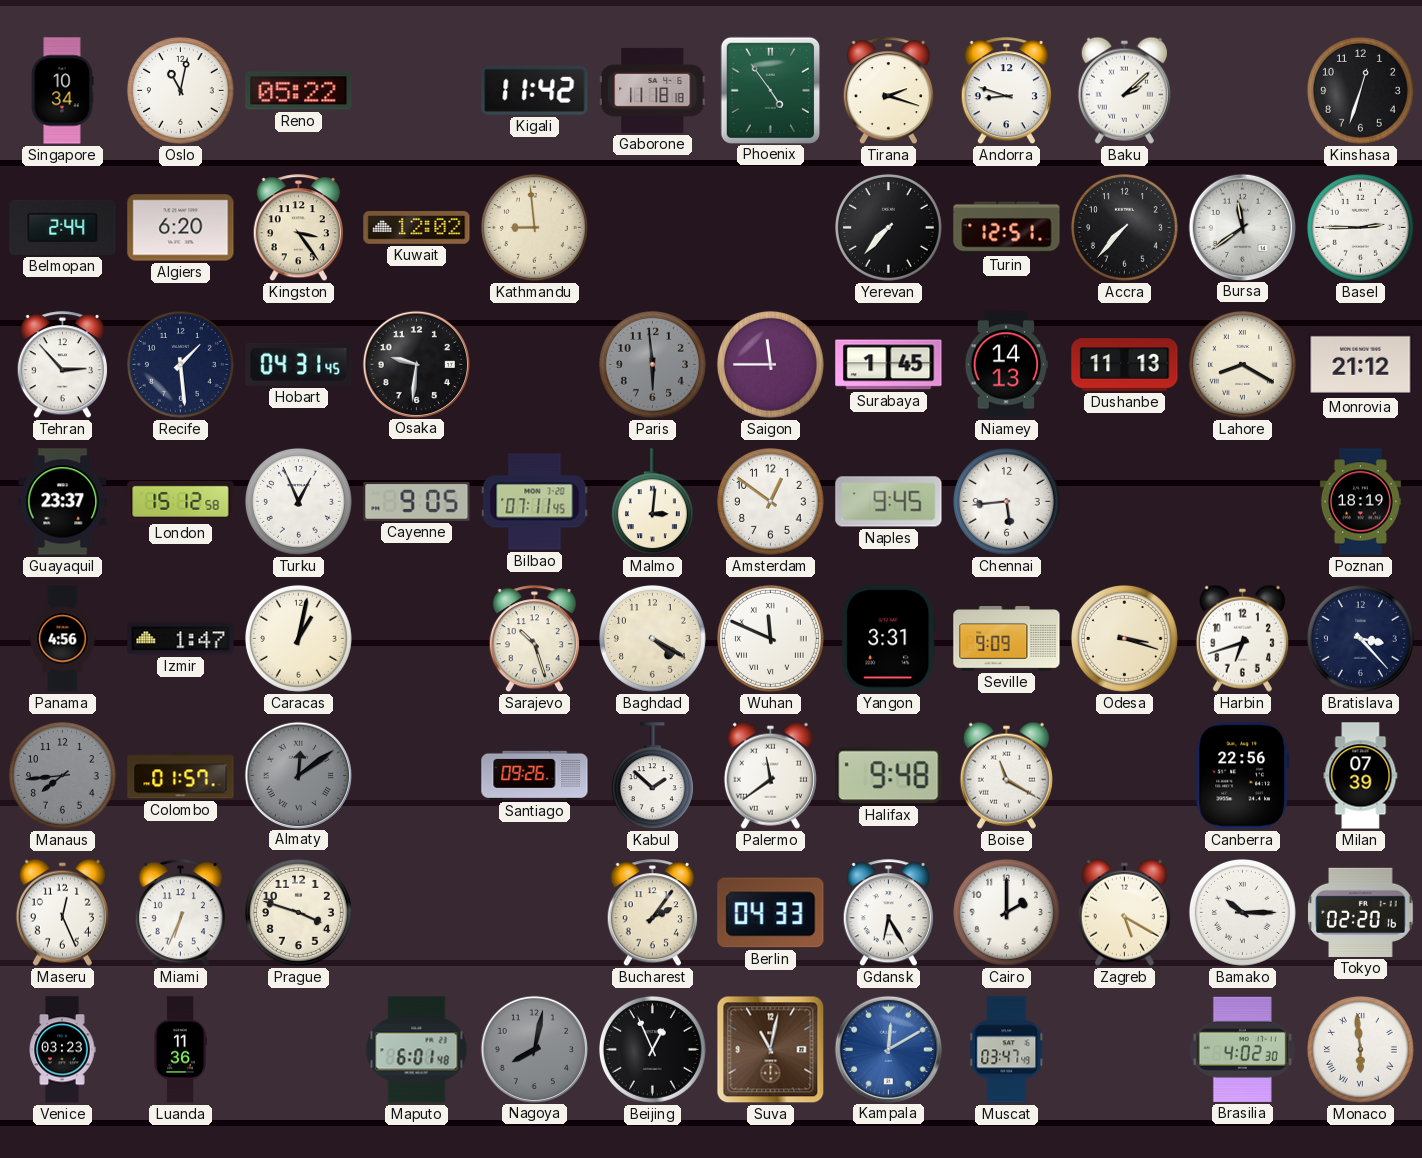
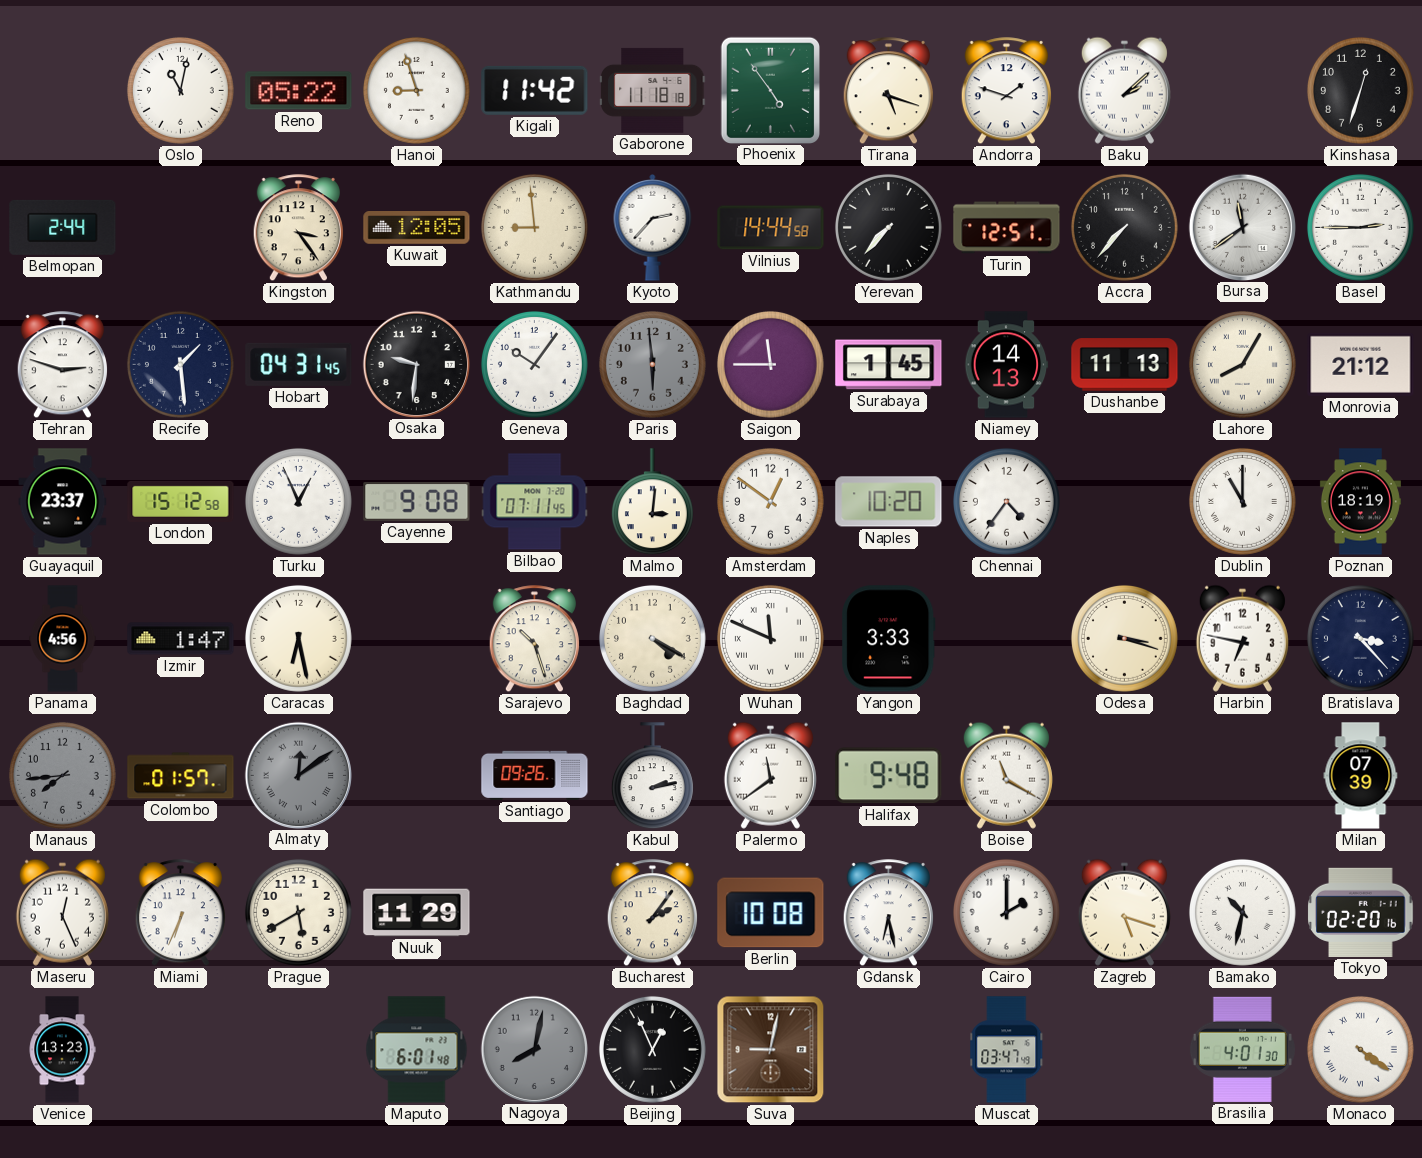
Singapore: 10:34 -> none (62, 91)
Hanoi: none -> 8:57 (416, 90)
Tirana: 2:18 -> 5:18 (888, 91)
Andorra: 8:48 -> 1:48 (1006, 91)
Algiers: 6:20 -> none (181, 228)
Kuwait: 12:02 -> 12:05 (417, 228)
Kyoto: none -> 2:37 (653, 228)
Vilnius: none -> 14:44 (771, 228)
Tehran: 2:53 -> 2:48 (62, 365)
Geneva: none -> 10:06 (534, 364)
Lahore: 8:20 -> 8:05 (1242, 364)
Cayenne: 9:05 -> 9:08 (417, 502)
Naples: 9:45 -> 10:20 (889, 502)
Chennai: 5:44 -> 4:36 (1006, 501)
Dublin: none -> 11:00 (1242, 501)
Caracas: 1:02 -> 6:28 (298, 638)
Yangon: 3:31 -> 3:33 (888, 639)
Seville: 9:09 -> none (1007, 639)
Harbin: 6:42 -> 6:47 (1242, 638)
Kabul: 1:52 -> 2:13 (652, 776)
Canberra: 22:56 -> none (1242, 776)
Prague: 3:48 -> 5:40 (298, 912)
Nuuk: none -> 11:29 (417, 913)
Berlin: 04:33 -> 10:08 (771, 913)
Gdansk: 6:25 -> 6:28 (888, 913)
Zagreb: 5:20 -> 5:18 (1124, 912)
Bamako: 10:15 -> 10:32 (1242, 912)
Venice: 03:23 -> 13:23 (62, 1050)
Luanda: 11:36 -> none (180, 1050)
Suva: 11:02 -> 9:02 (771, 1050)
Kampala: 12:10 -> none (888, 1049)
Brasilia: 4:02 -> 4:01 (1242, 1049)
Monaco: 5:59 -> 4:21 (1360, 1049)
